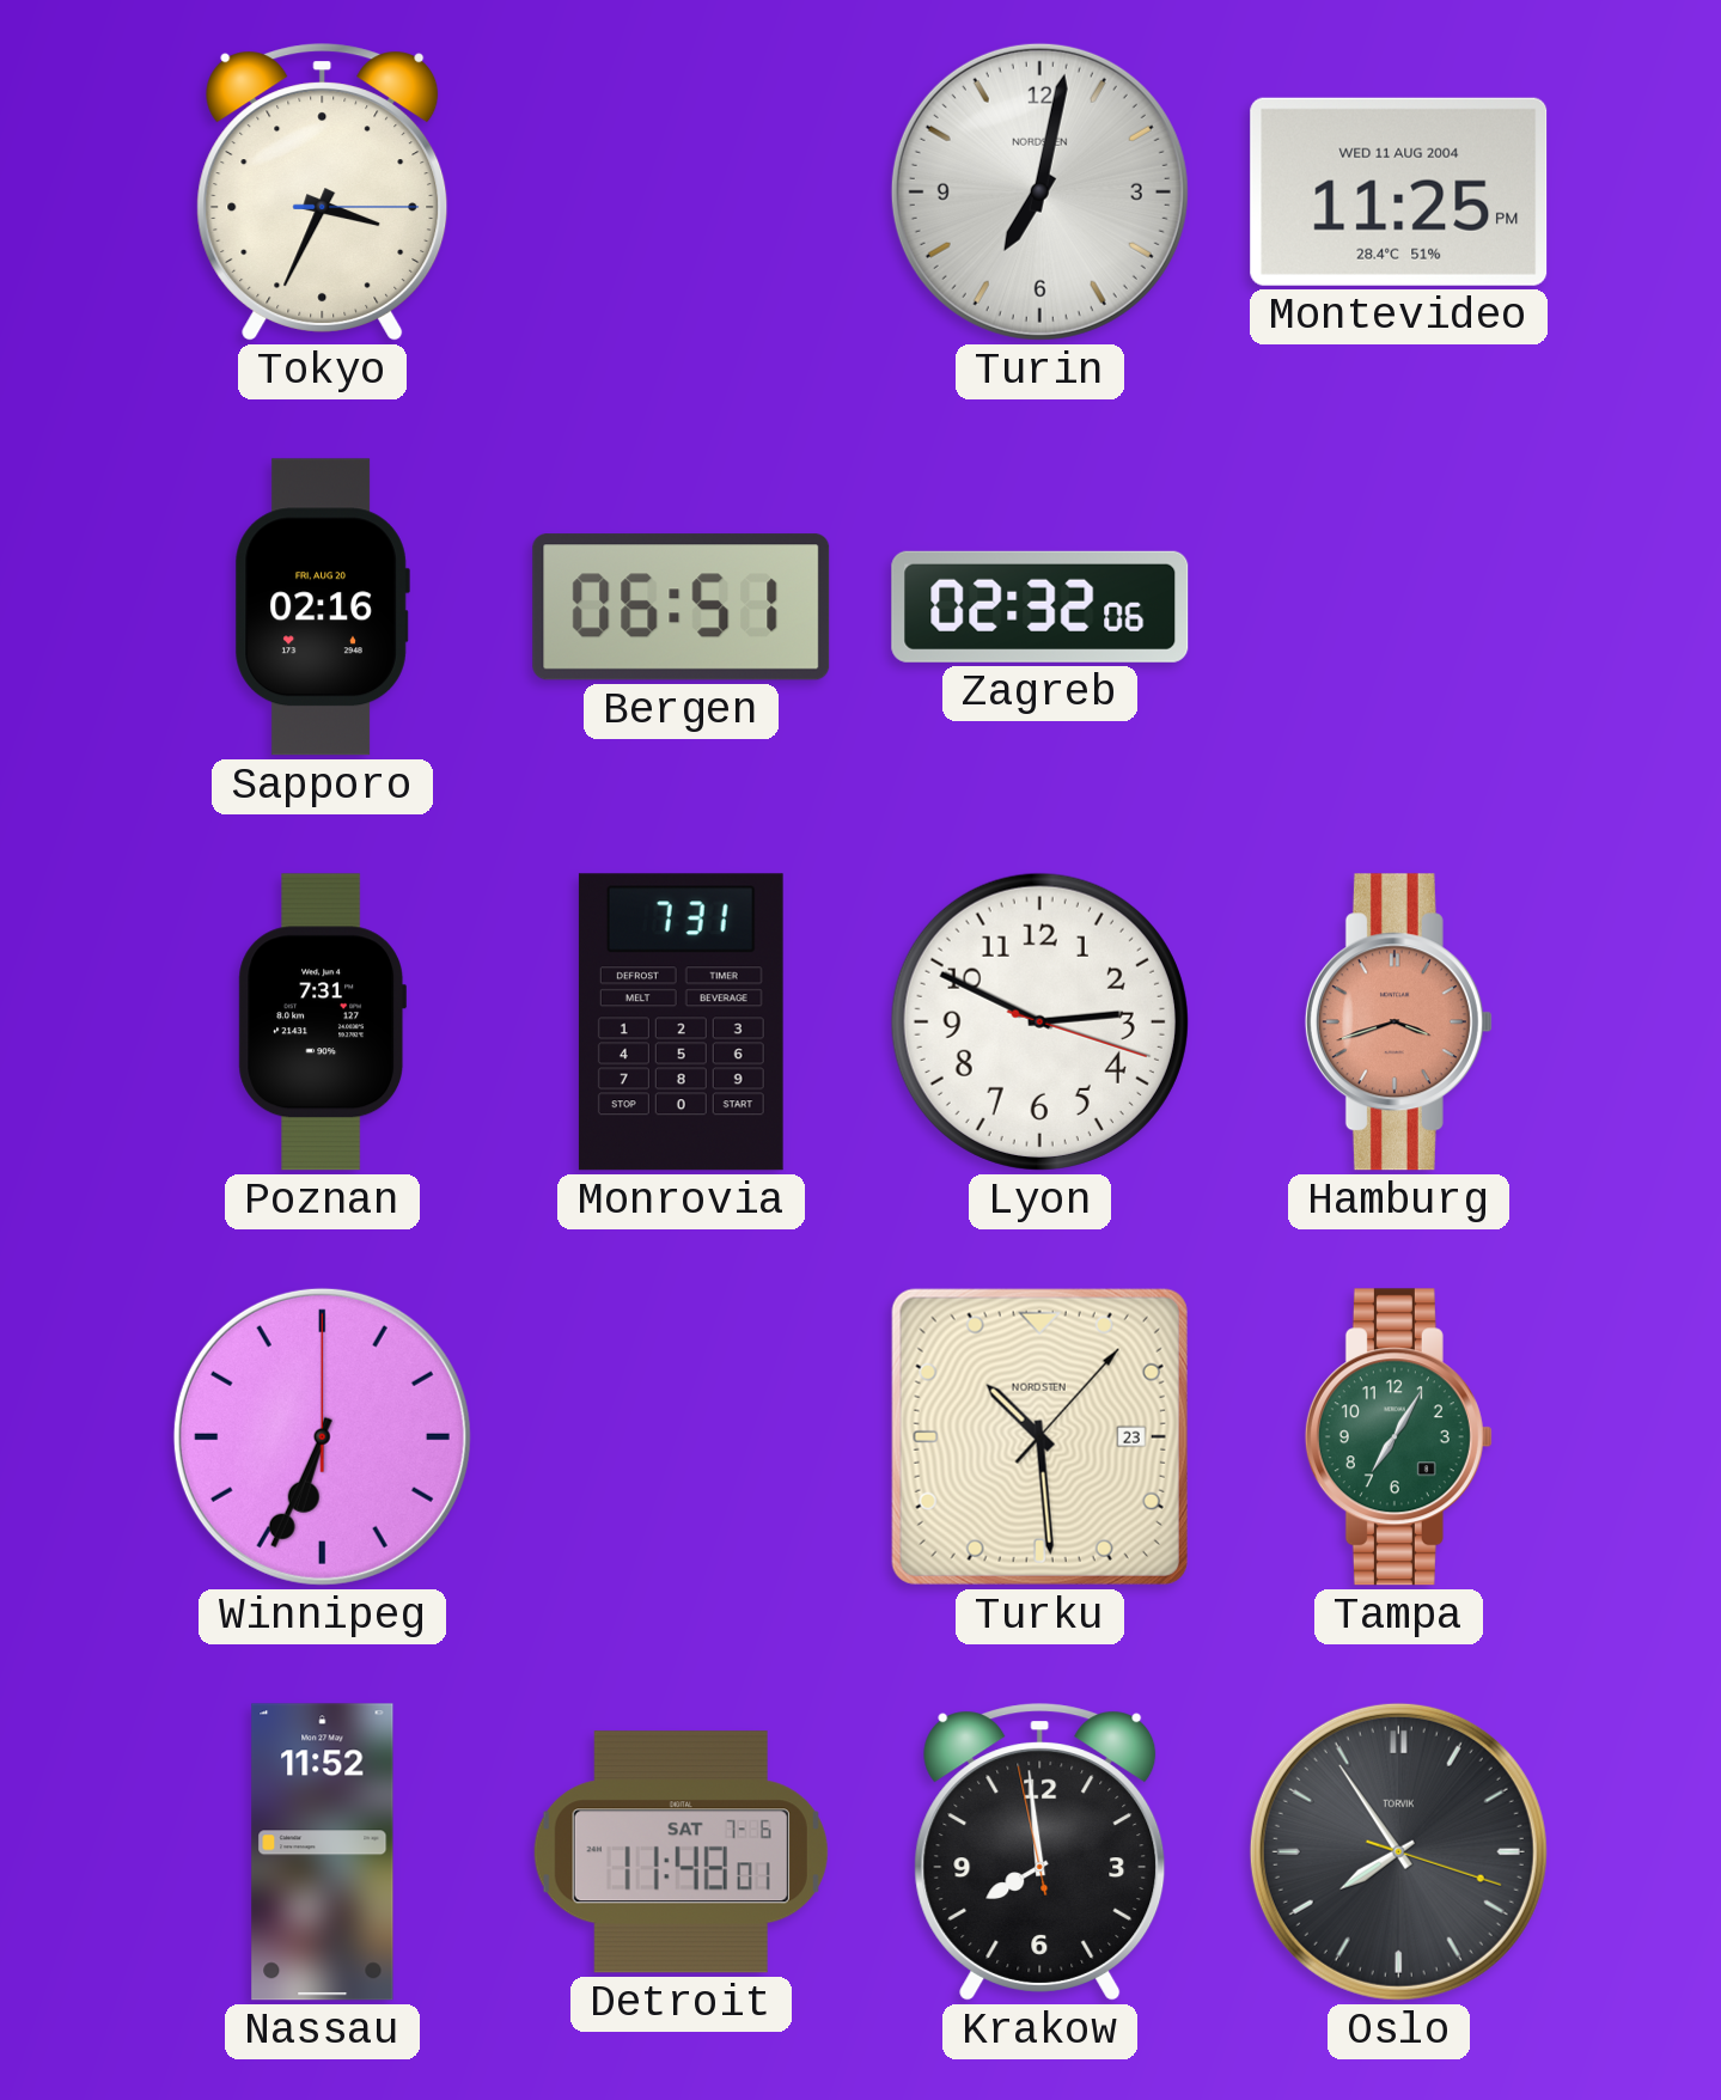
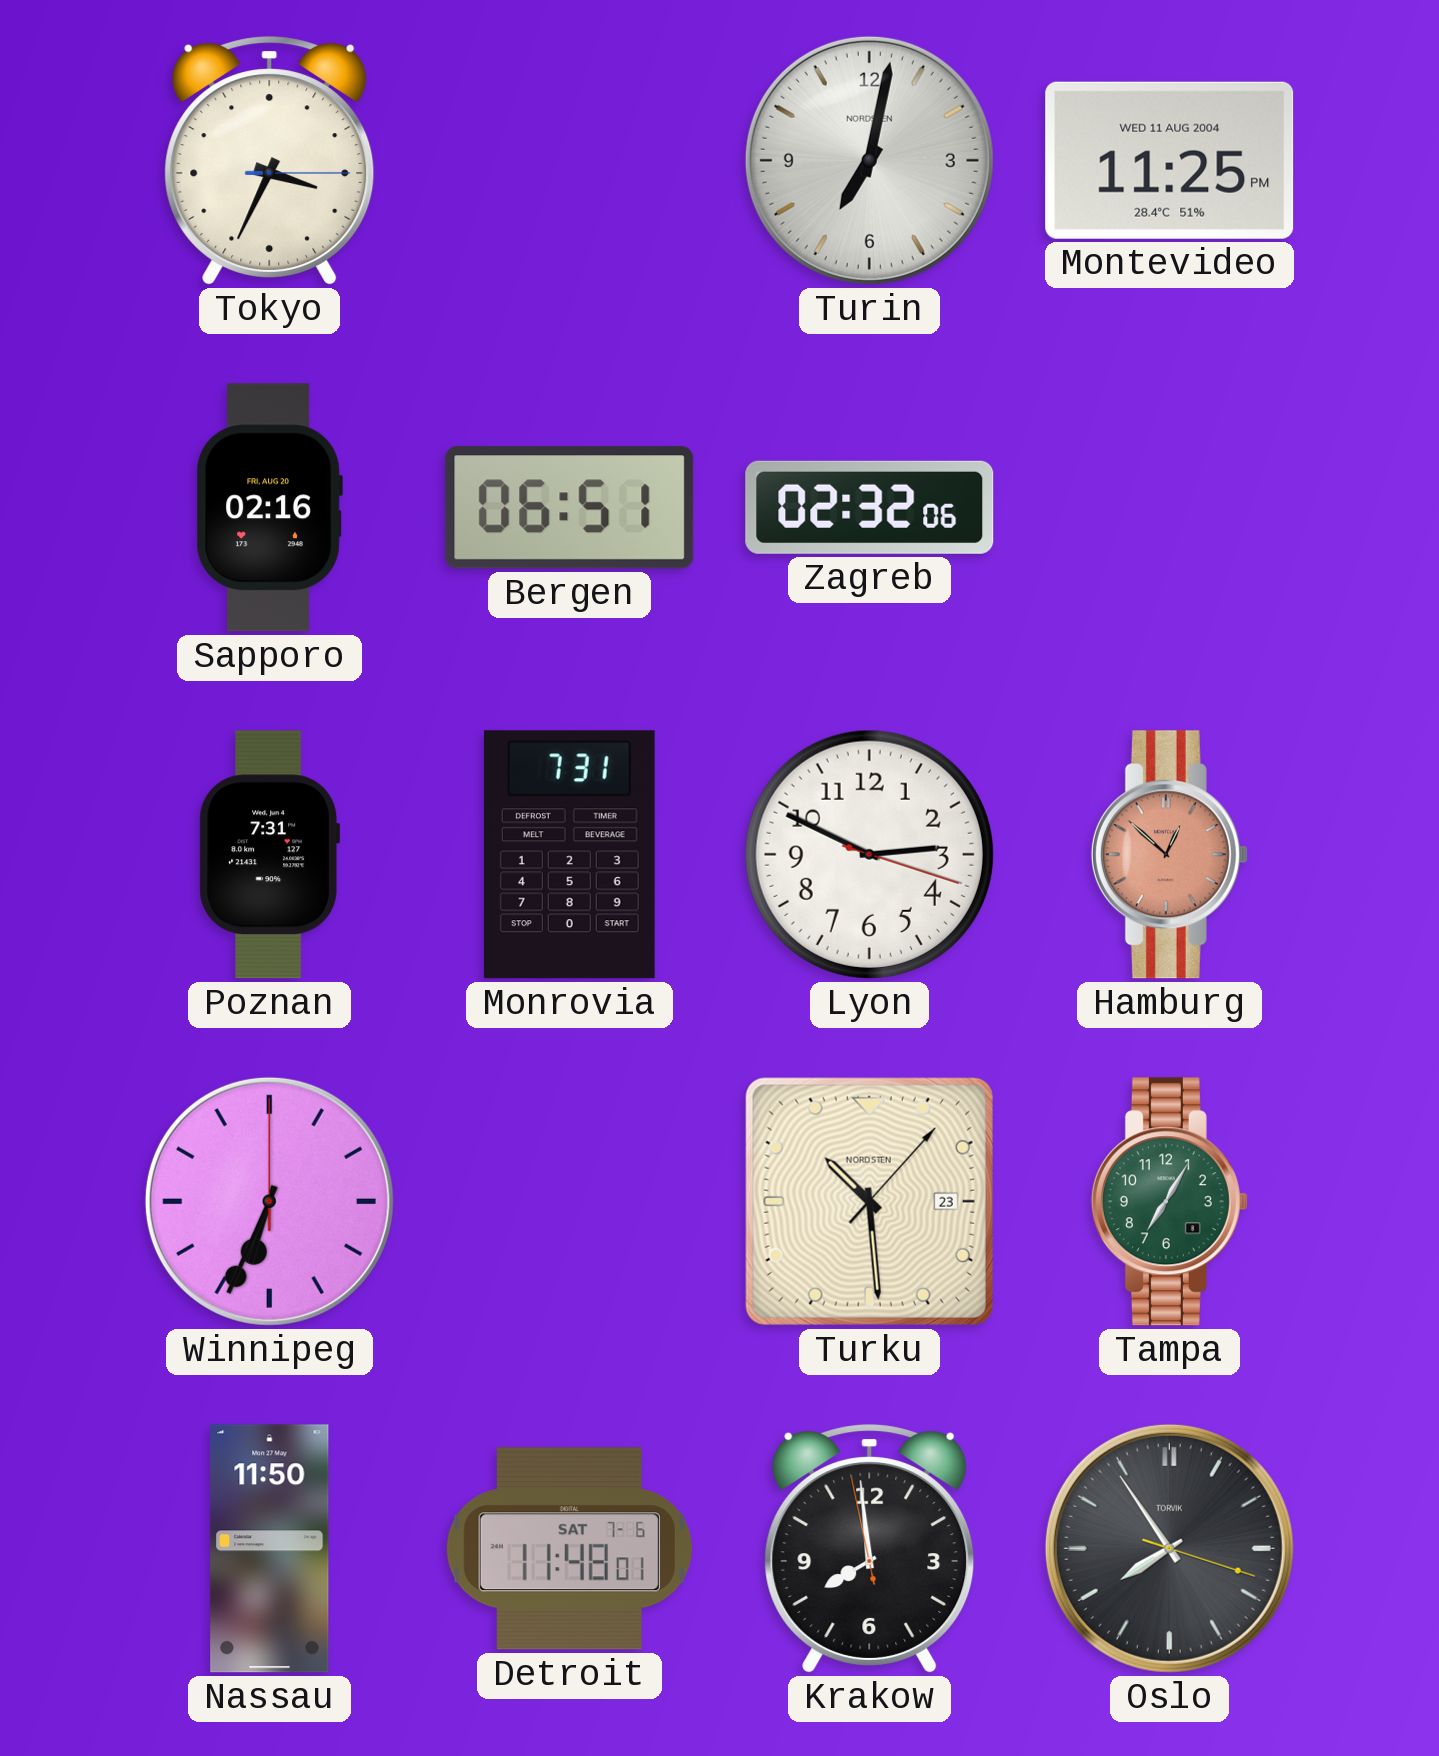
Hamburg: 3:42 -> 12:52 (1169, 855)
Nassau: 11:52 -> 11:50 (270, 1549)
